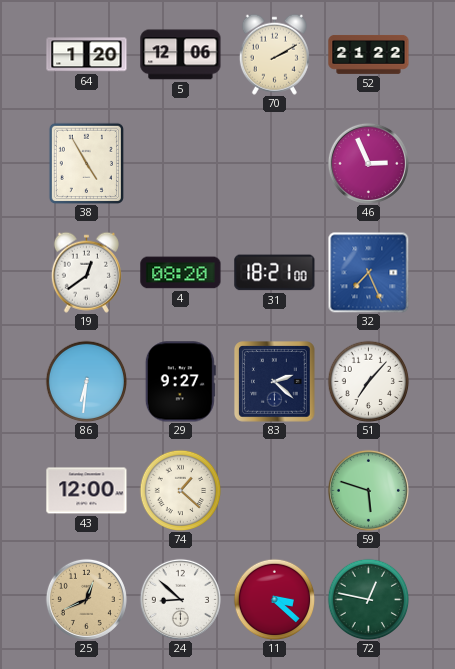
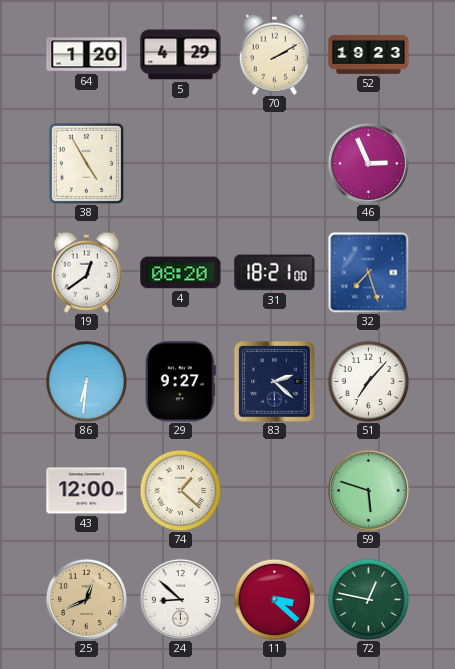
5: 12:06 -> 4:29 (181, 55)
52: 21:22 -> 19:23 (369, 54)
32: 7:26 -> 7:27 (368, 272)
